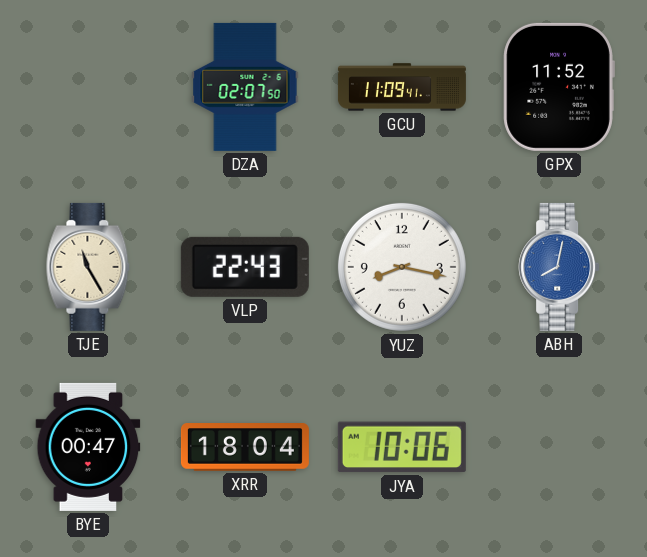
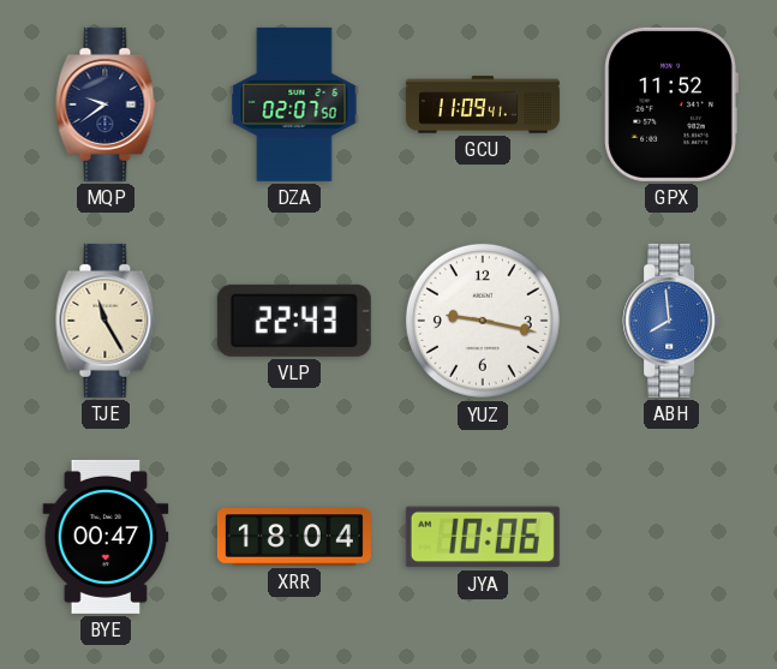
MQP: none -> 9:39 (106, 104)
YUZ: 8:17 -> 9:17 (483, 321)
ABH: 8:02 -> 7:59 (671, 321)
